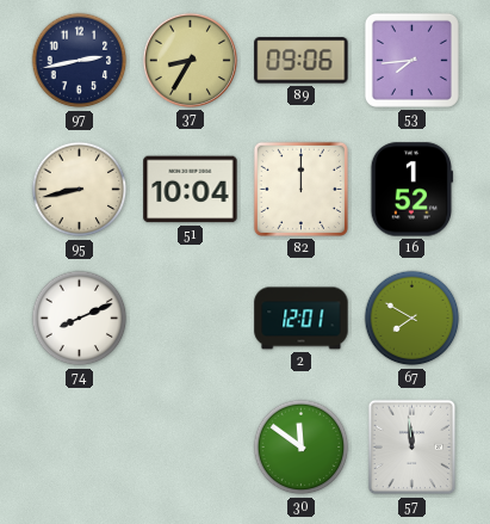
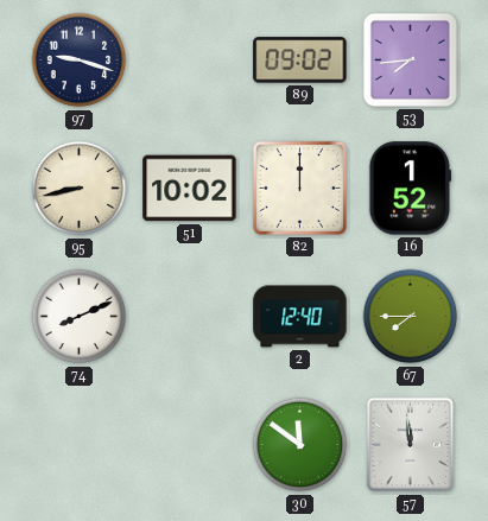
97: 2:43 -> 9:18 (80, 61)
37: 8:35 -> none (190, 60)
89: 09:06 -> 09:02 (300, 61)
51: 10:04 -> 10:02 (190, 189)
2: 12:01 -> 12:40 (300, 317)
67: 7:50 -> 7:45 (411, 317)
